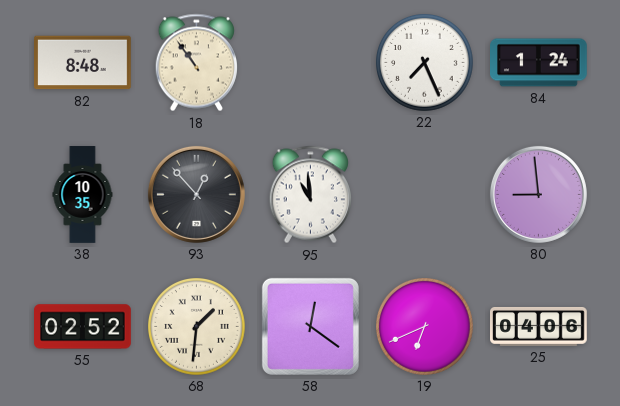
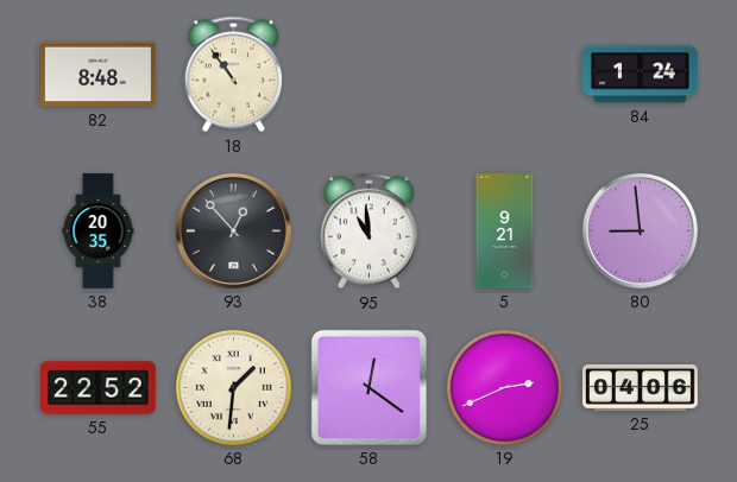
22: 7:26 -> none (425, 63)
38: 10:35 -> 20:35 (99, 232)
5: none -> 9:21 (505, 232)
55: 02:52 -> 22:52 (99, 388)
19: 6:41 -> 2:41 (505, 388)
